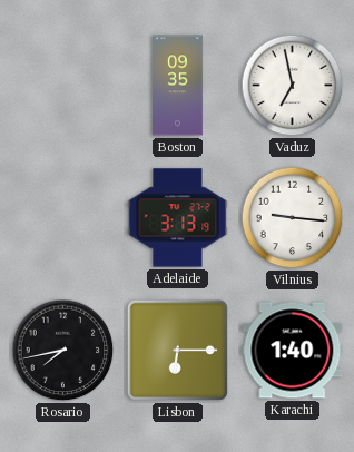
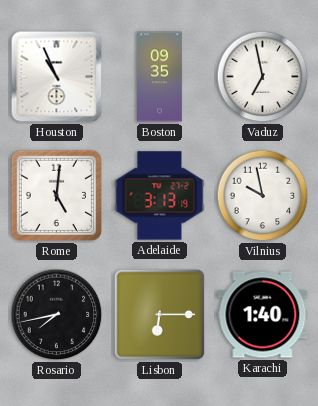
Houston: none -> 10:56 (57, 77)
Rome: none -> 5:01 (56, 195)
Vilnius: 9:16 -> 9:58 (263, 196)
